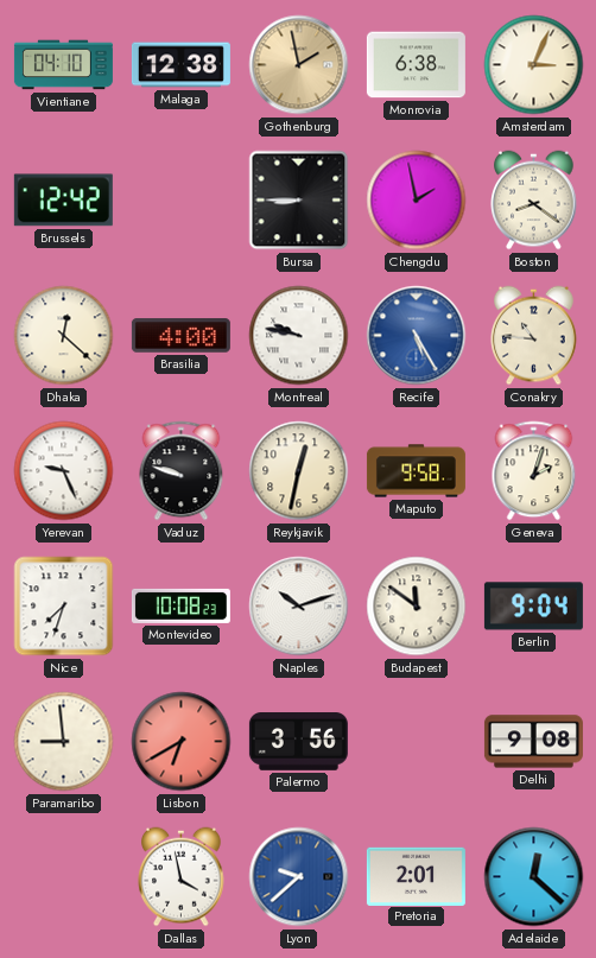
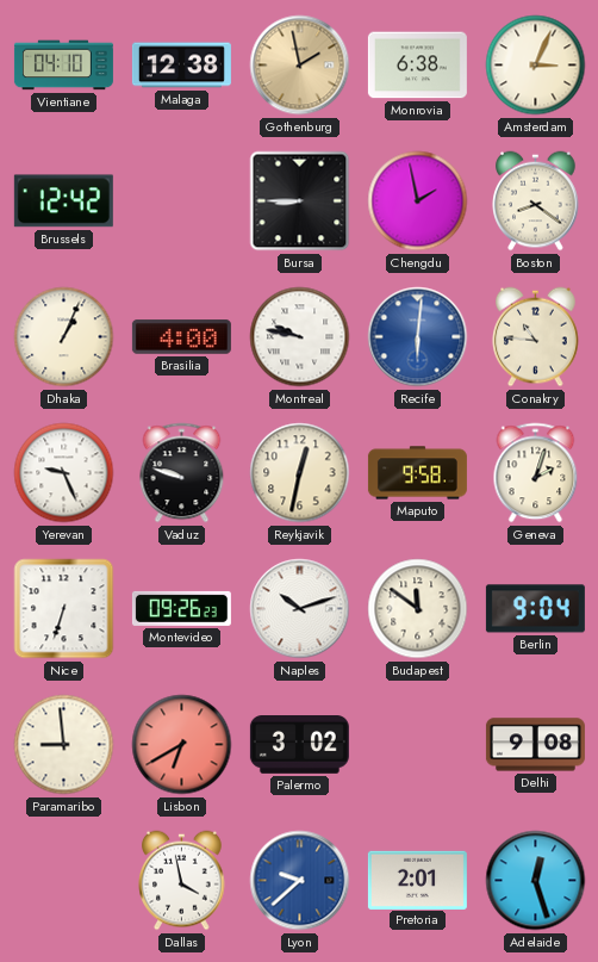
Dhaka: 12:22 -> 1:04 (64, 337)
Recife: 5:25 -> 6:01 (418, 337)
Nice: 7:33 -> 6:33 (64, 609)
Montevideo: 10:08 -> 09:26 (181, 608)
Palermo: 3:56 -> 3:02 (299, 745)
Adelaide: 12:22 -> 12:27 (536, 881)
